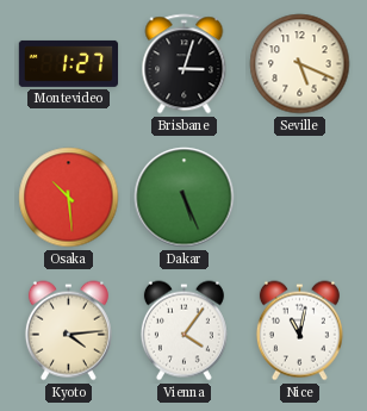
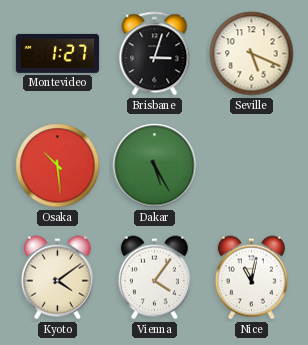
Dakar: 5:26 -> 5:25 (155, 166)
Kyoto: 4:14 -> 4:09 (57, 278)
